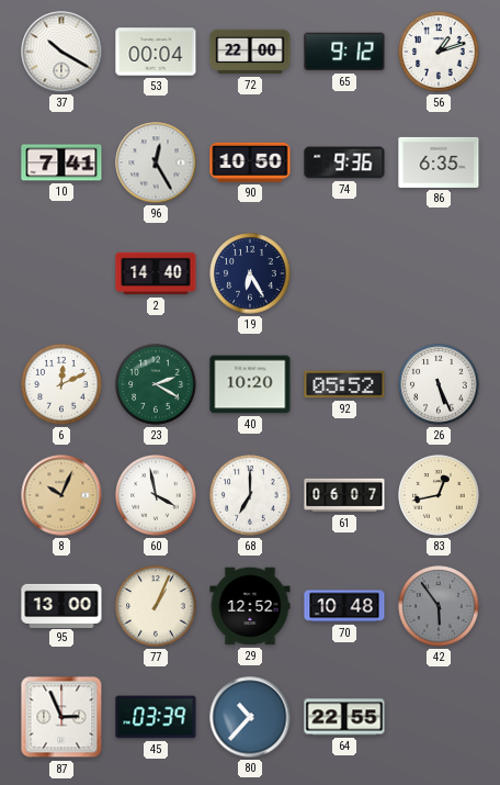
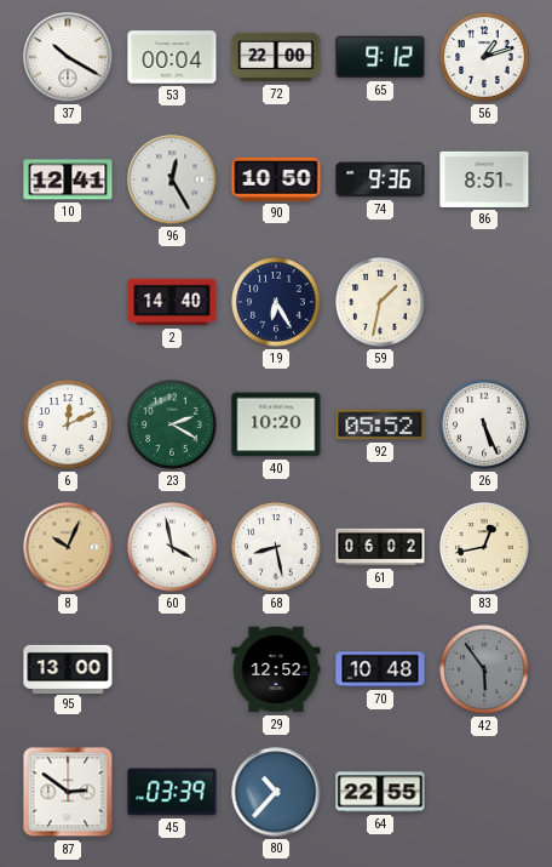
10: 7:41 -> 12:41 (68, 179)
86: 6:35 -> 8:51 (484, 179)
59: none -> 1:32 (380, 302)
68: 7:00 -> 8:28 (276, 547)
61: 06:07 -> 06:02 (380, 547)
77: 1:04 -> none (156, 606)
87: 2:56 -> 2:51 (68, 792)
